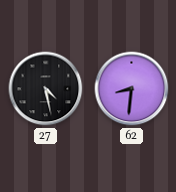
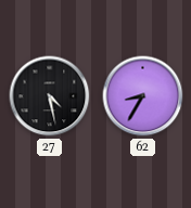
62: 8:31 -> 8:35 (143, 96)
